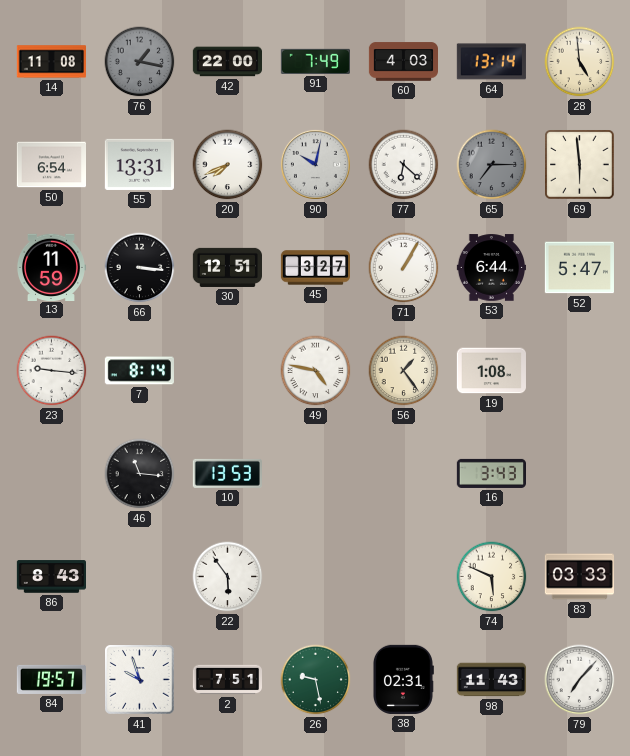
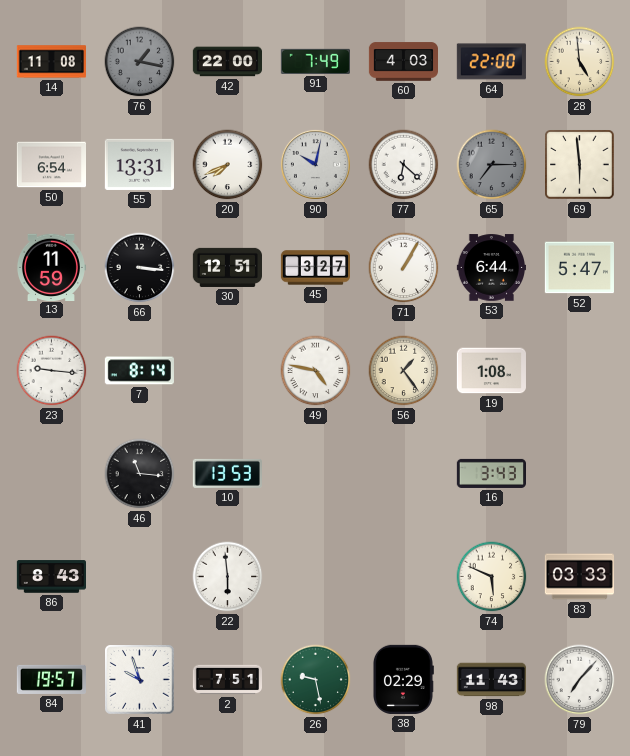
64: 13:14 -> 22:00 (491, 62)
22: 5:54 -> 5:59 (228, 577)
38: 02:31 -> 02:29 (403, 679)
